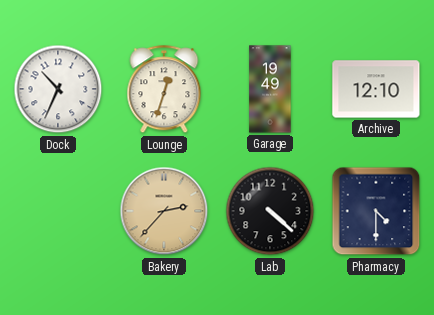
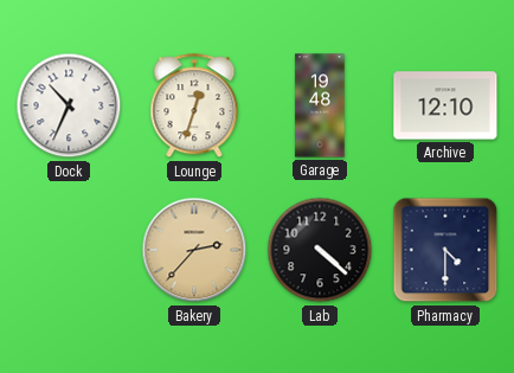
Garage: 19:49 -> 19:48 (320, 105)
